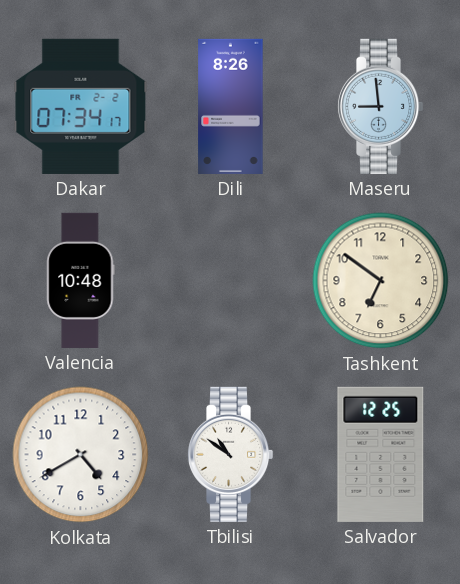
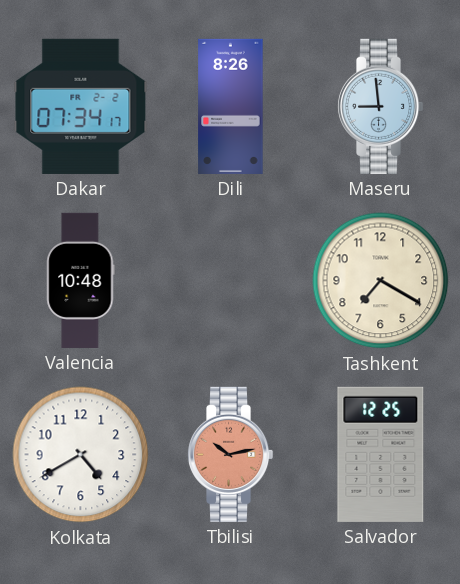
Tashkent: 6:51 -> 7:20 (381, 281)
Tbilisi: 10:51 -> 10:13 (230, 454)
Tbilisi dial: white -> salmon (230, 454)
